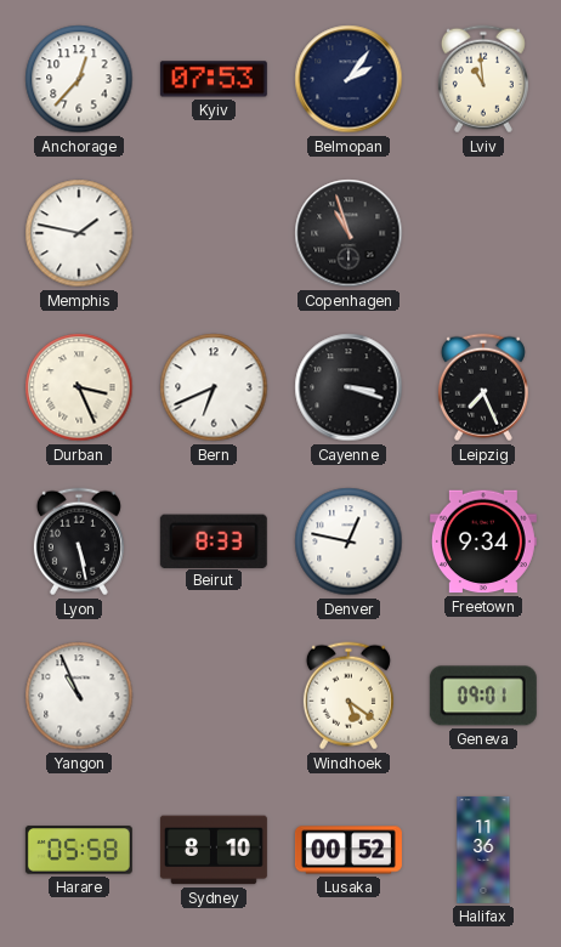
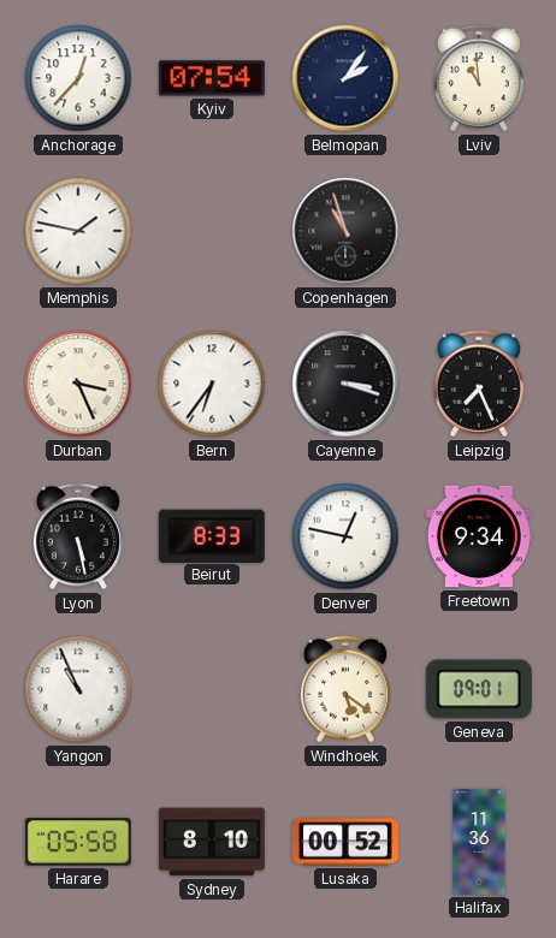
Kyiv: 07:53 -> 07:54 (212, 78)
Bern: 6:41 -> 6:36 (212, 384)
